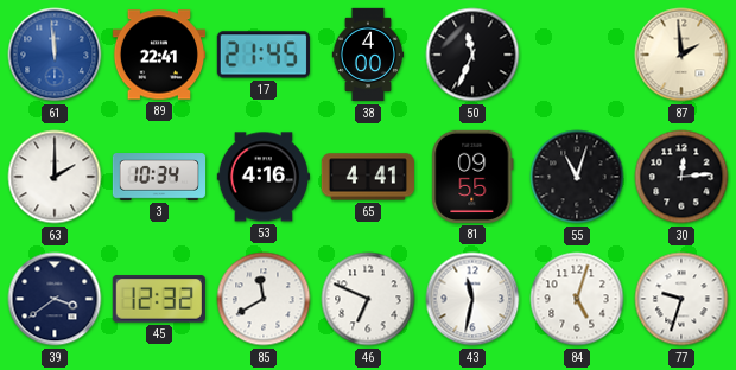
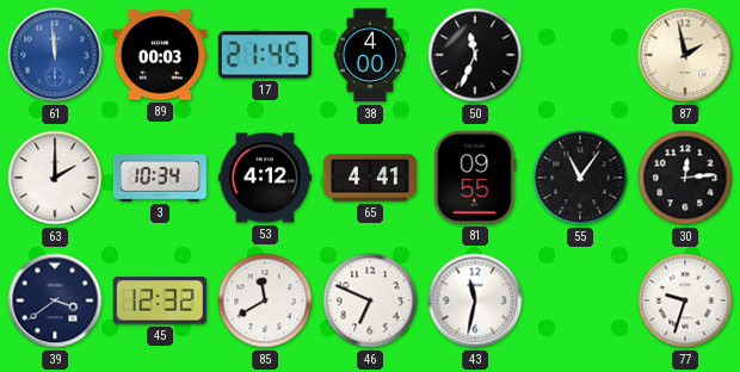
89: 22:41 -> 00:03 (159, 55)
87: 1:59 -> 1:58 (685, 55)
53: 4:16 -> 4:12 (264, 178)
55: 11:03 -> 11:06 (580, 178)
84: 5:03 -> none (577, 299)
